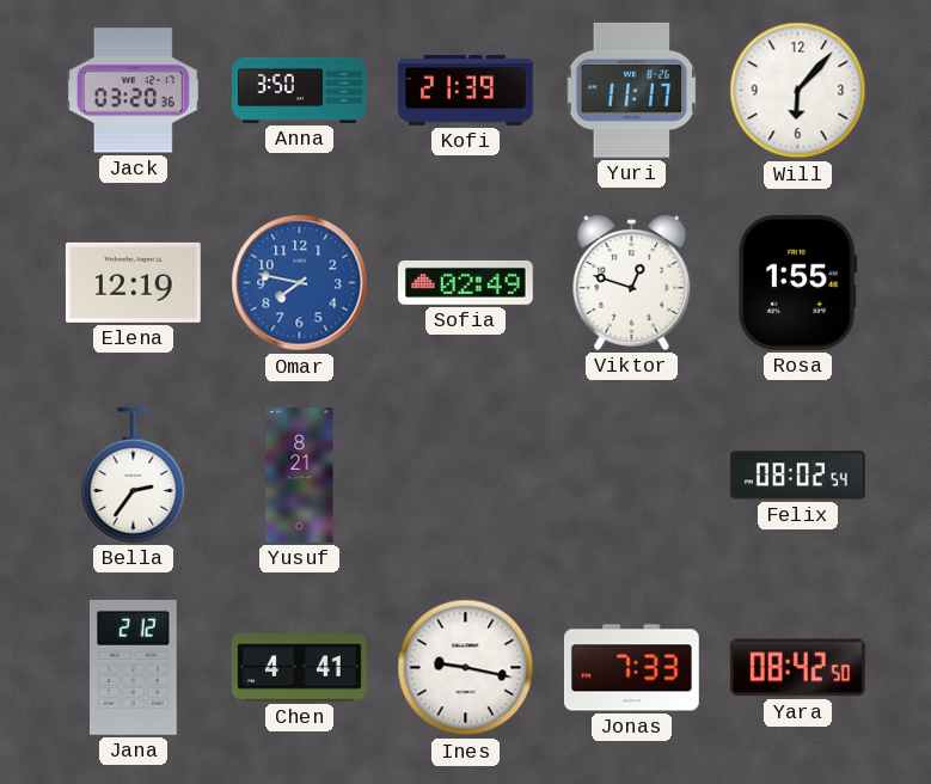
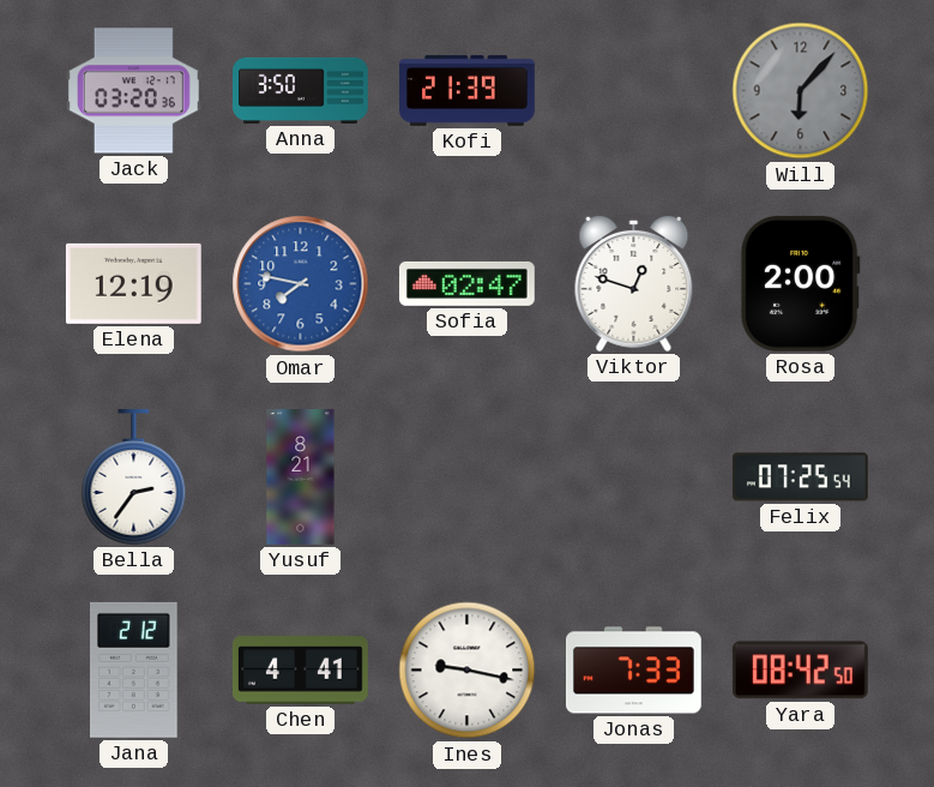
Yuri: 11:17 -> none (632, 90)
Will dial: white -> grey (801, 91)
Sofia: 02:49 -> 02:47 (466, 283)
Rosa: 1:55 -> 2:00 (800, 283)
Felix: 08:02 -> 07:25 (800, 477)
